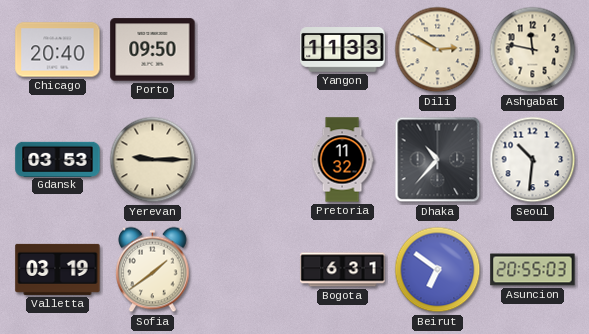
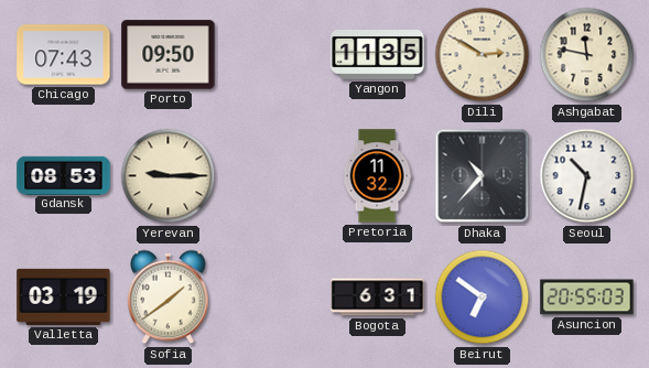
Chicago: 20:40 -> 07:43 (64, 55)
Yangon: 11:33 -> 11:35 (378, 55)
Gdansk: 03:53 -> 08:53 (64, 175)
Seoul: 10:31 -> 10:32 (587, 176)
